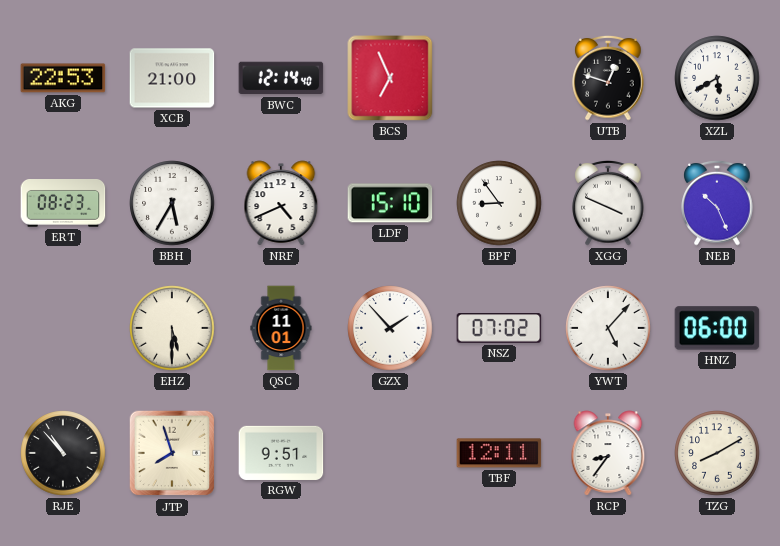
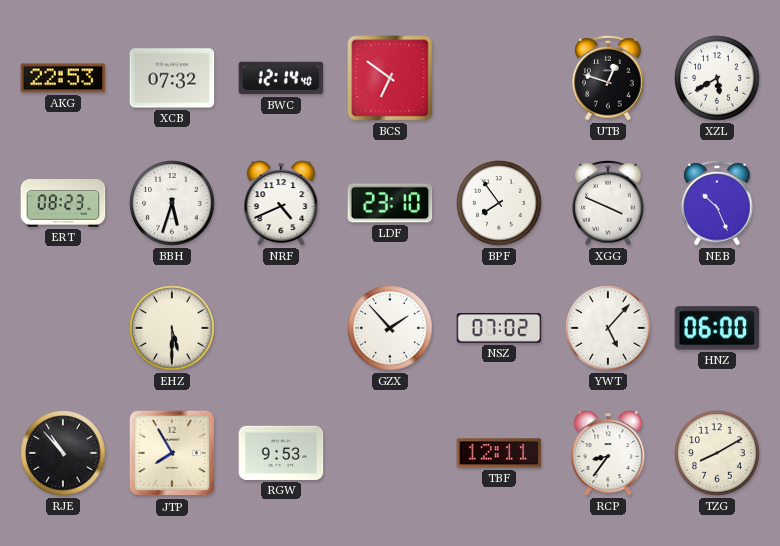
XCB: 21:00 -> 07:32 (172, 78)
BCS: 6:56 -> 6:51 (390, 78)
BBH: 5:35 -> 5:33 (172, 203)
LDF: 15:10 -> 23:10 (390, 203)
BPF: 8:54 -> 7:54 (499, 203)
QSC: 11:01 -> none (281, 328)
JTP: 7:57 -> 7:55 (172, 453)
RGW: 9:51 -> 9:53 (281, 453)
